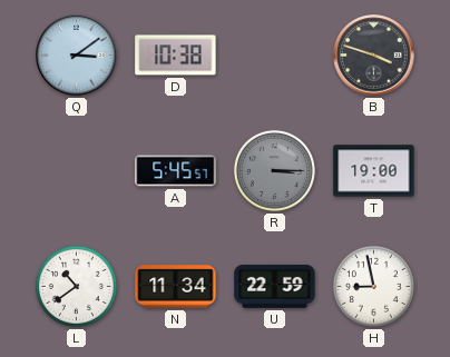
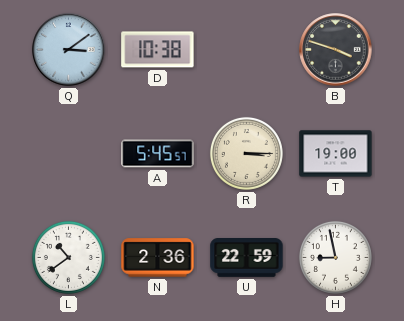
R dial: grey -> cream (246, 153)
N: 11:34 -> 2:36 (158, 258)
